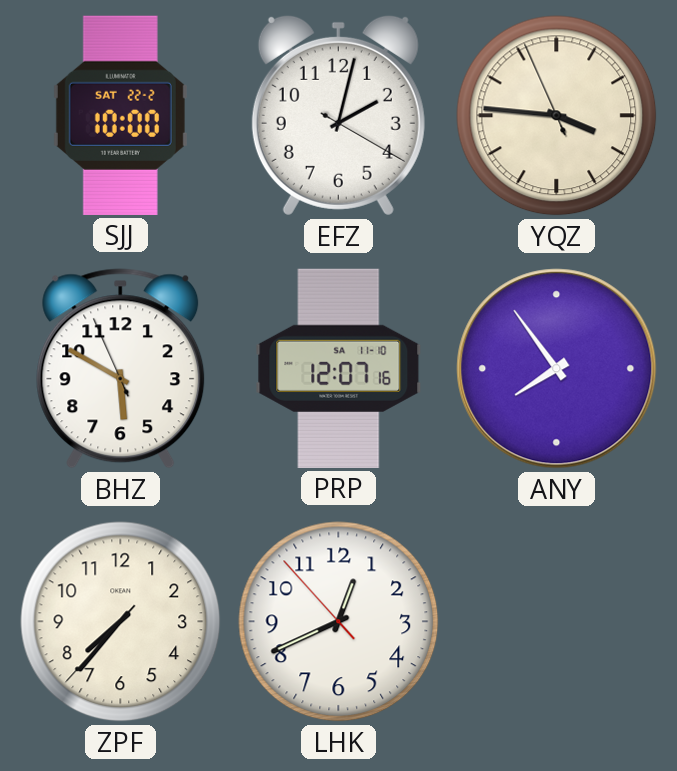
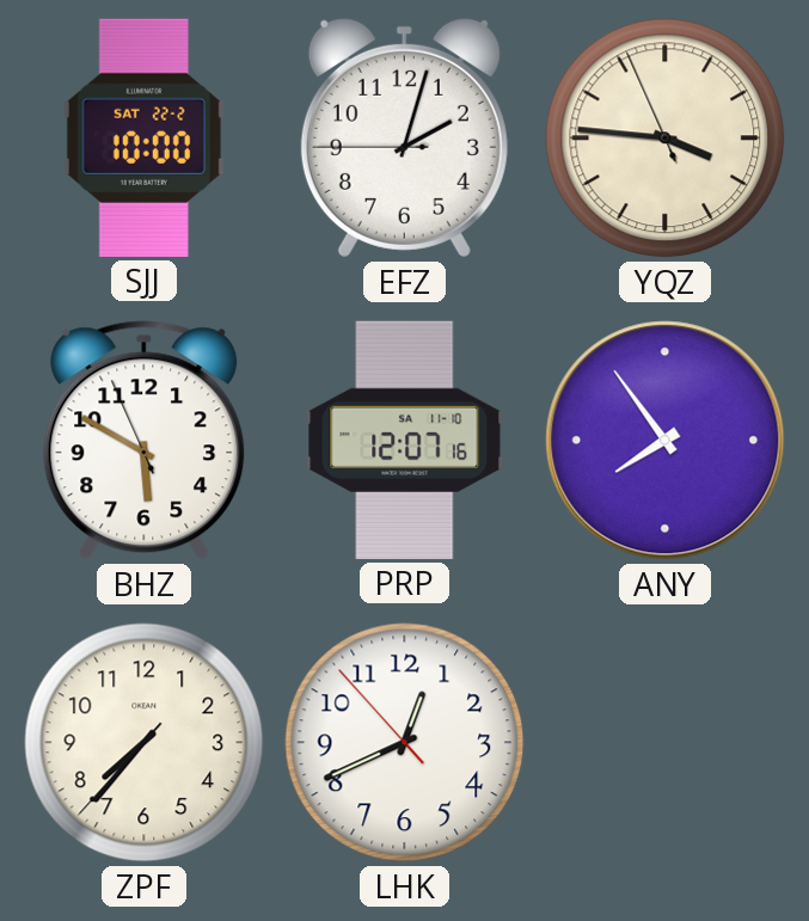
EFZ: 2:02:20 -> 2:02:45 (404, 137)
